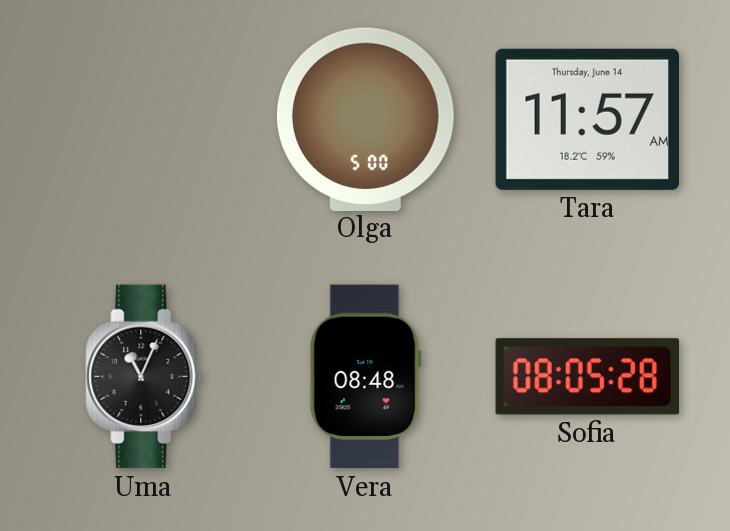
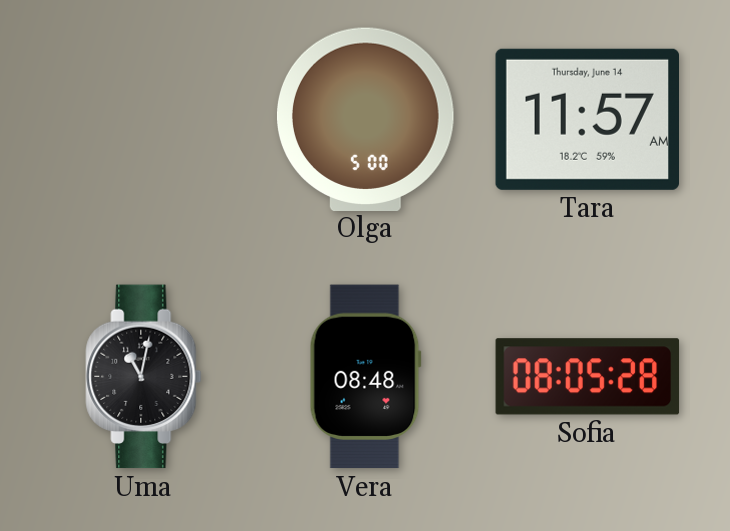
Uma: 11:04 -> 11:02 (144, 377)
